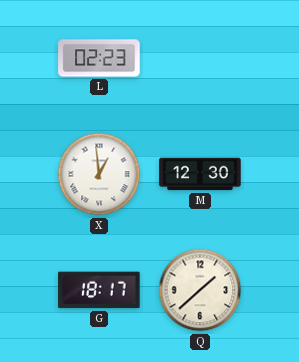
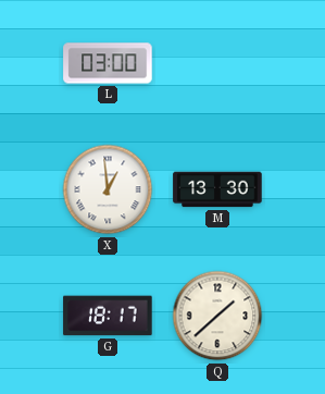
L: 02:23 -> 03:00 (108, 63)
M: 12:30 -> 13:30 (217, 189)
